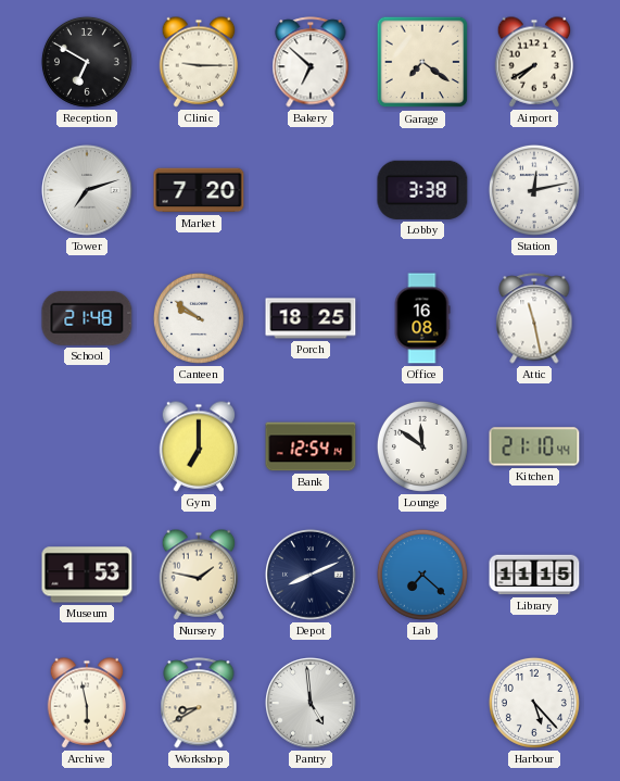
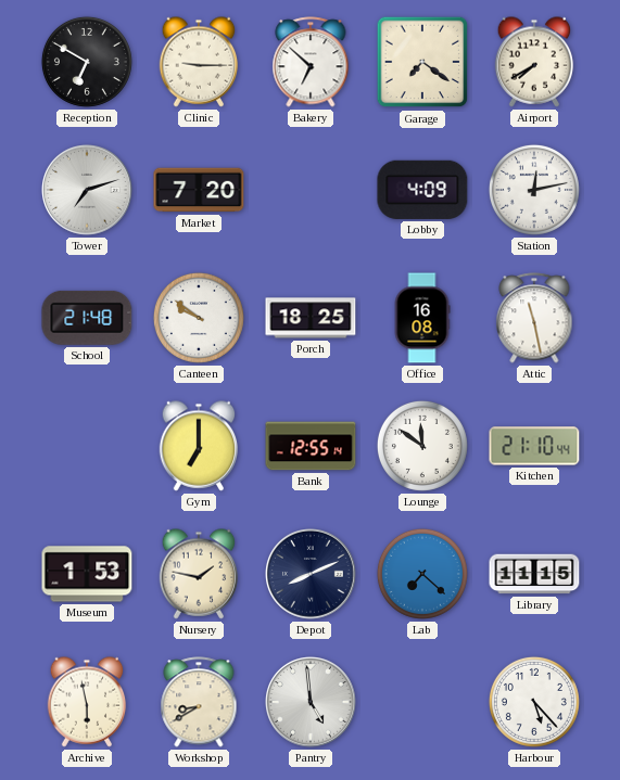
Lobby: 3:38 -> 4:09 (422, 190)
Bank: 12:54 -> 12:55 (311, 446)
